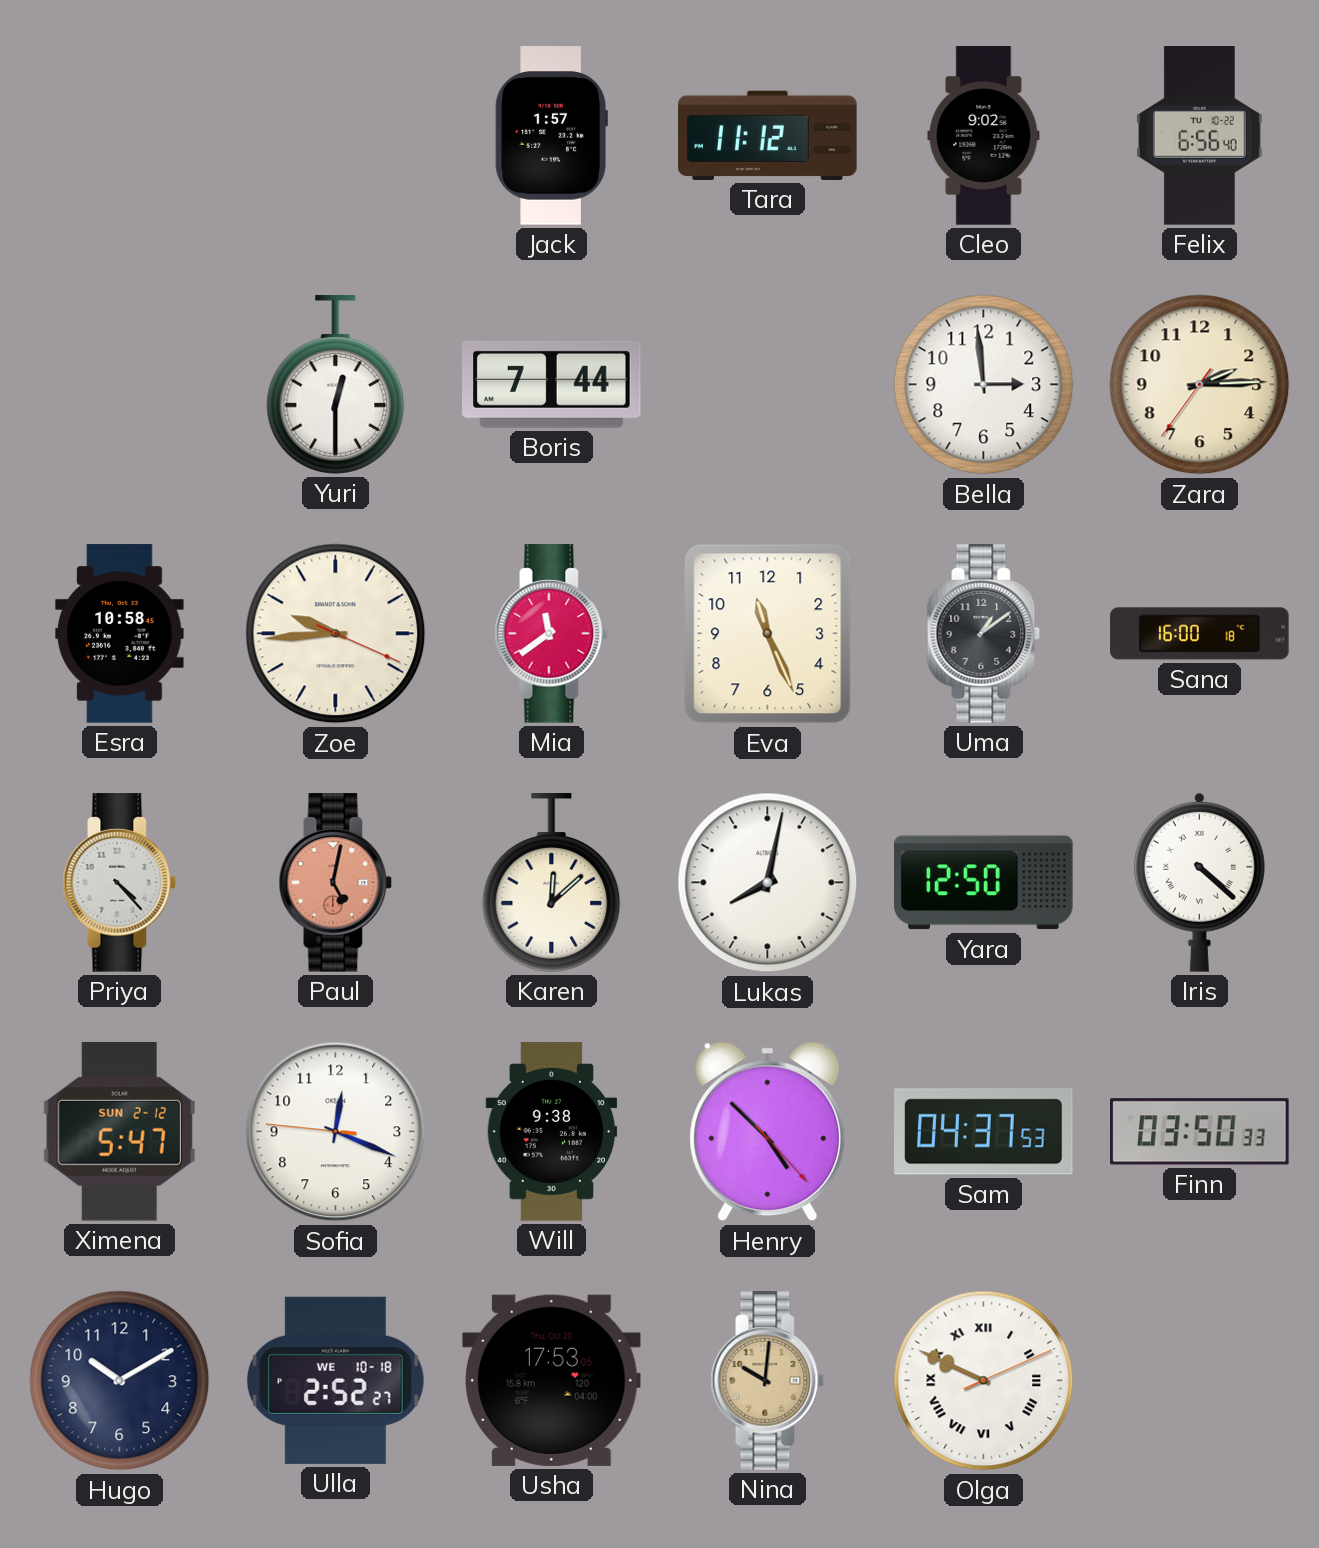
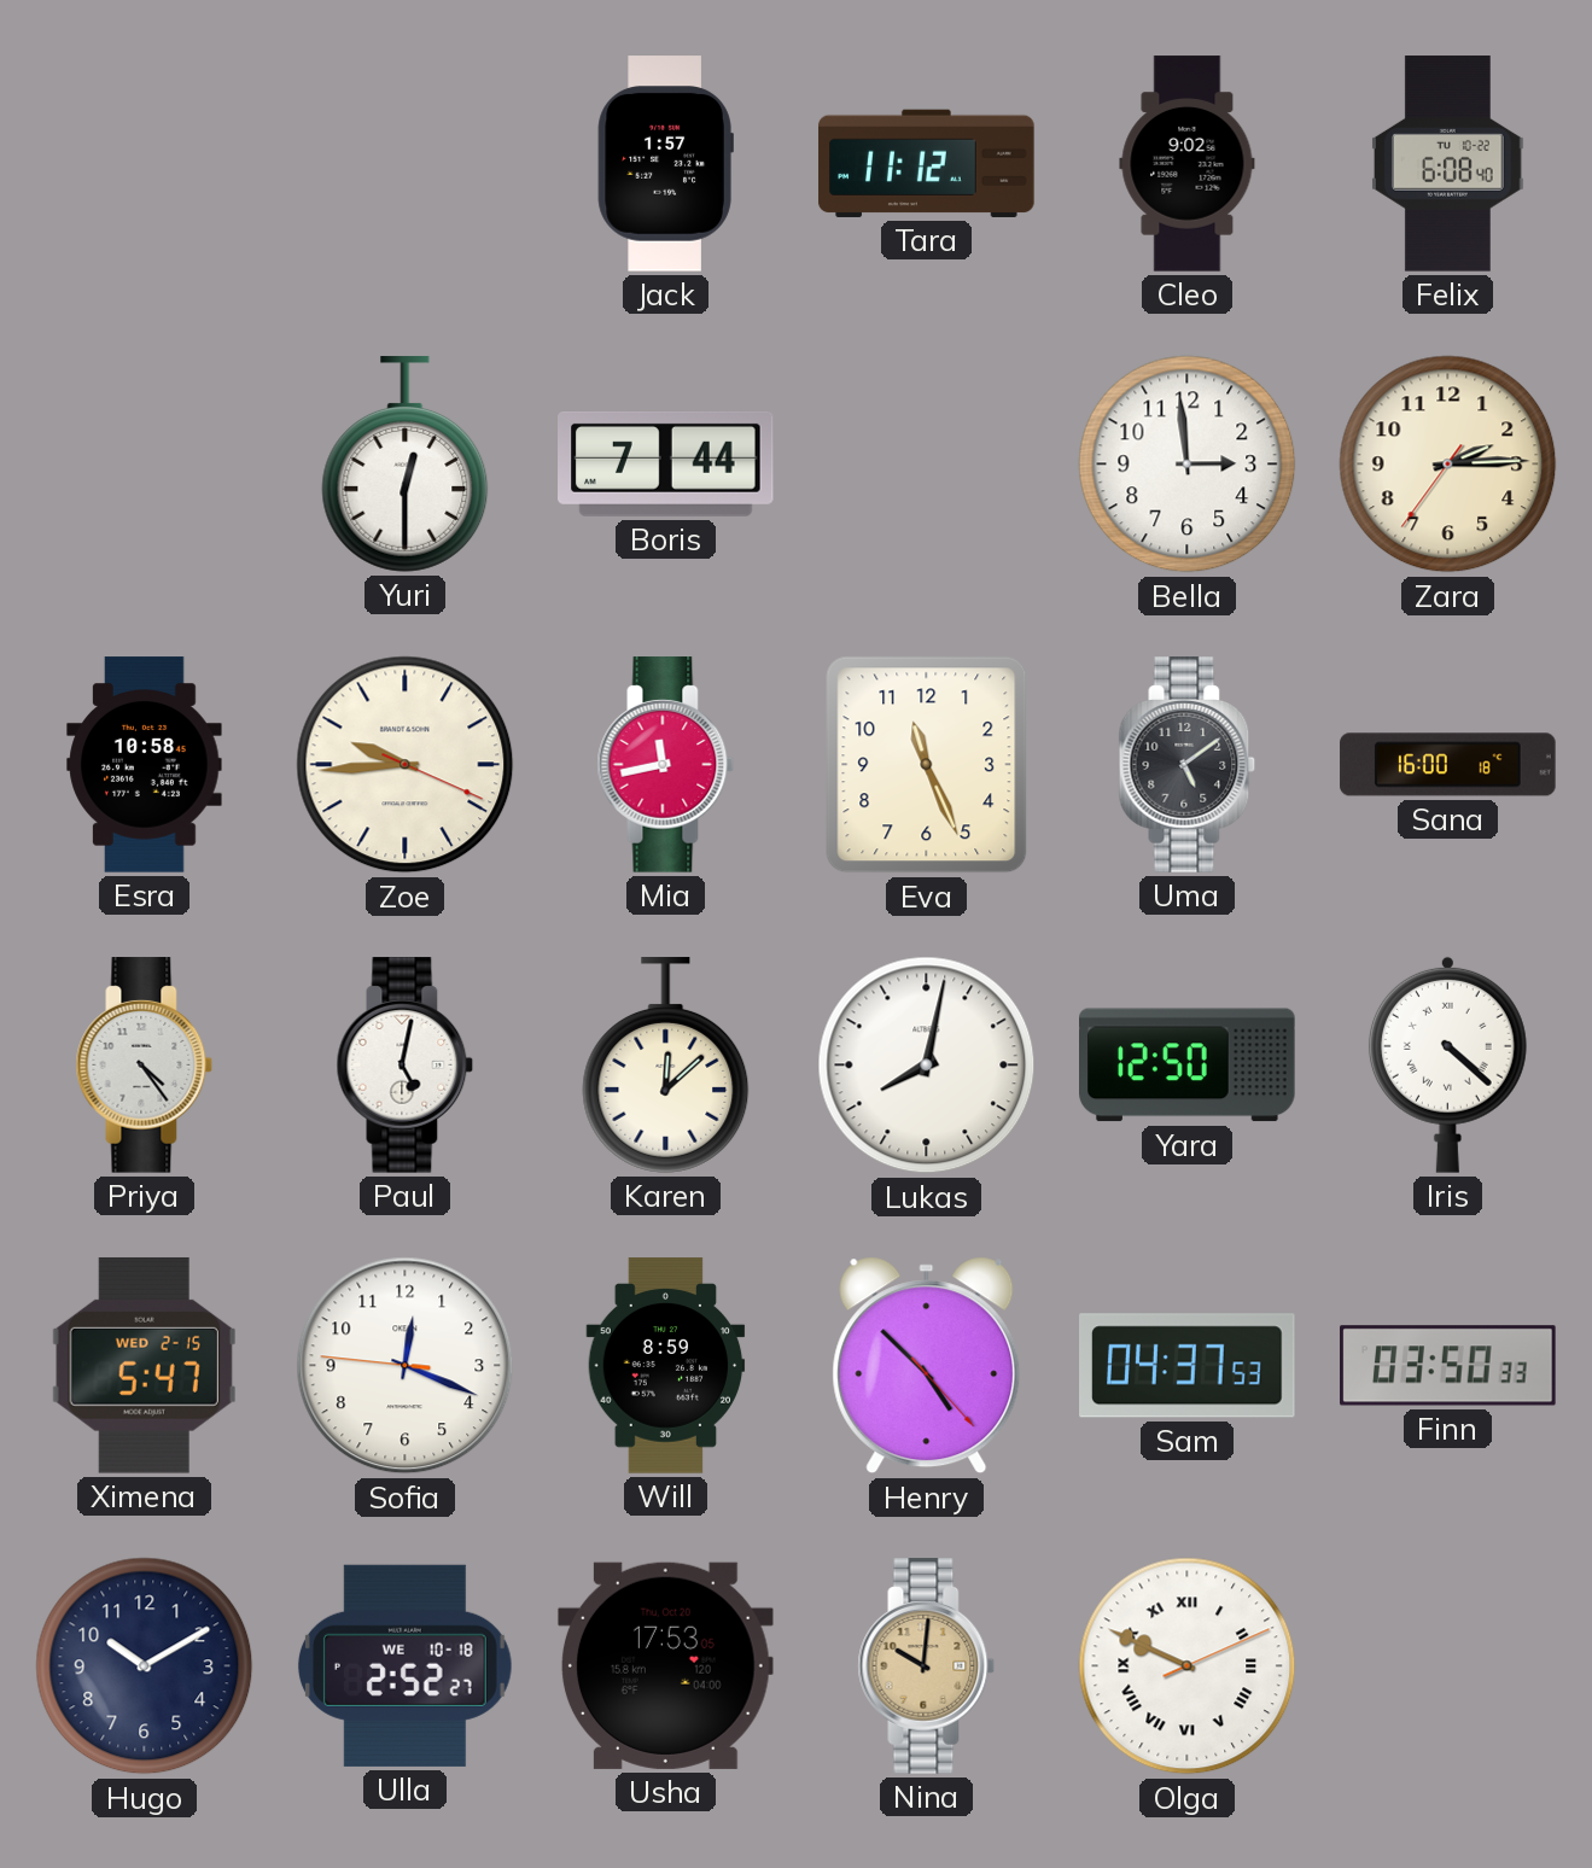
Felix: 6:56 -> 6:08 (1448, 164)
Mia: 11:39 -> 11:43 (666, 765)
Uma: 1:09 -> 5:09 (1188, 765)
Priya: 4:23 -> 4:24 (145, 1066)
Paul dial: salmon -> white (406, 1066)
Ximena date: SUN 2-12 -> WED 2-15 (144, 1365)
Will: 9:38 -> 8:59 (666, 1366)
